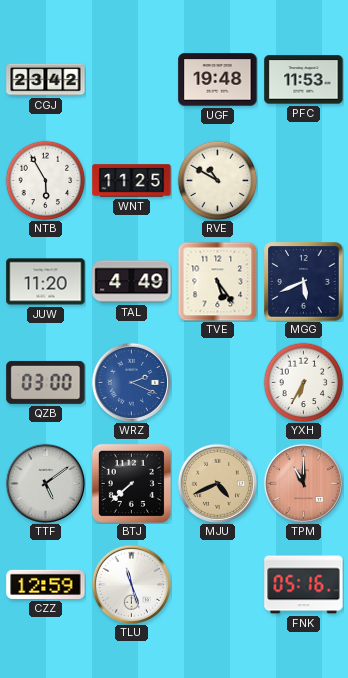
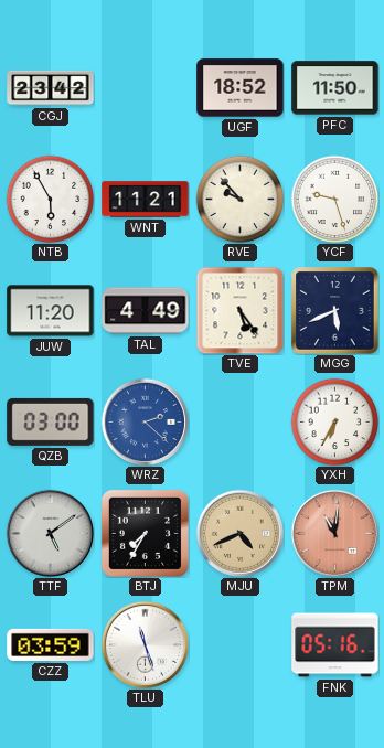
UGF: 19:48 -> 18:52 (241, 88)
PFC: 11:53 -> 11:50 (335, 88)
WNT: 11:25 -> 11:21 (146, 200)
RVE: 10:50 -> 9:53 (239, 199)
YCF: none -> 9:27 (334, 199)
WRZ: 2:19 -> 2:22 (145, 421)
BTJ: 7:38 -> 7:35 (145, 533)
TPM: 11:00 -> 11:01 (334, 533)
CZZ: 12:59 -> 03:59 (51, 644)
